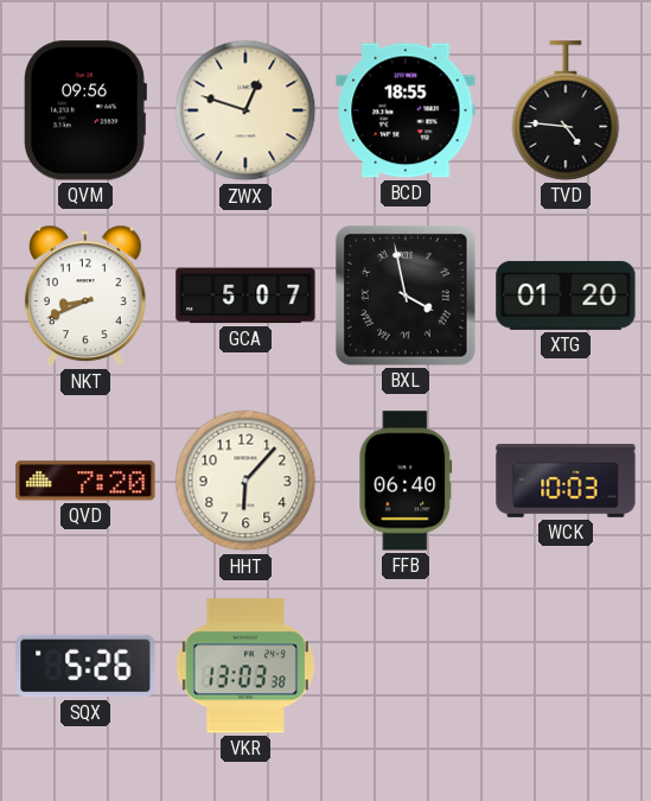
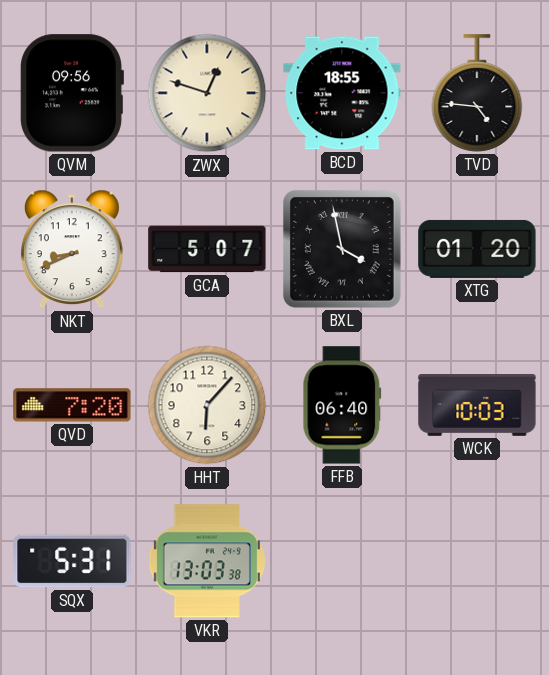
SQX: 5:26 -> 5:31 (72, 561)
